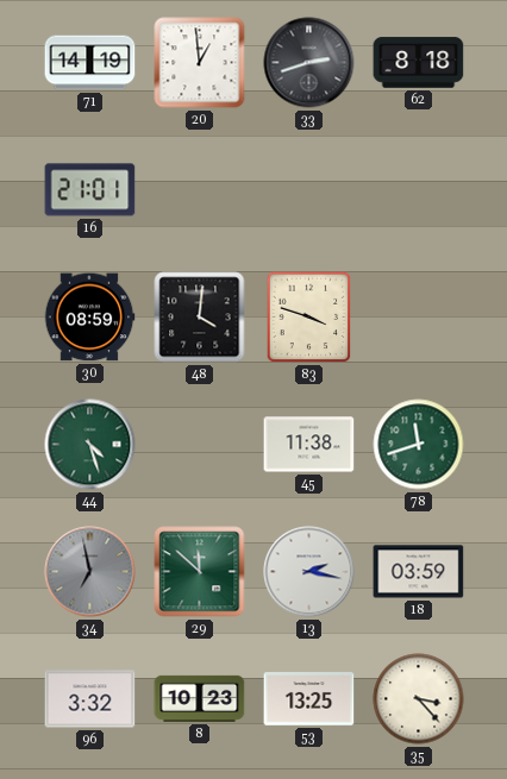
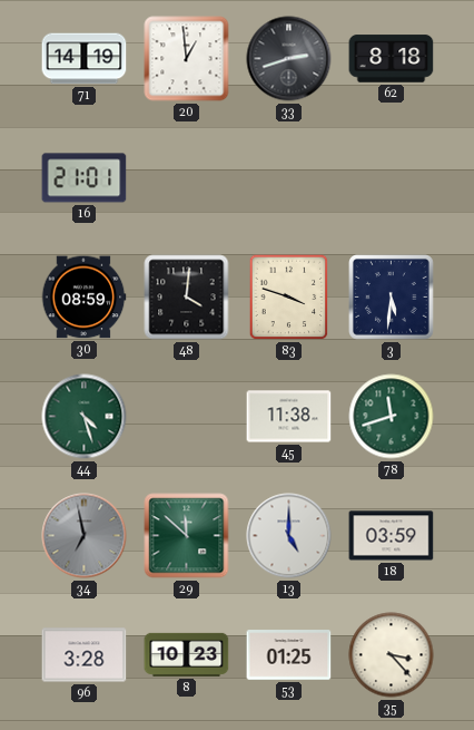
3: none -> 5:31 (392, 298)
13: 2:17 -> 5:00 (289, 536)
96: 3:32 -> 3:28 (85, 655)
53: 13:25 -> 01:25 (289, 655)
